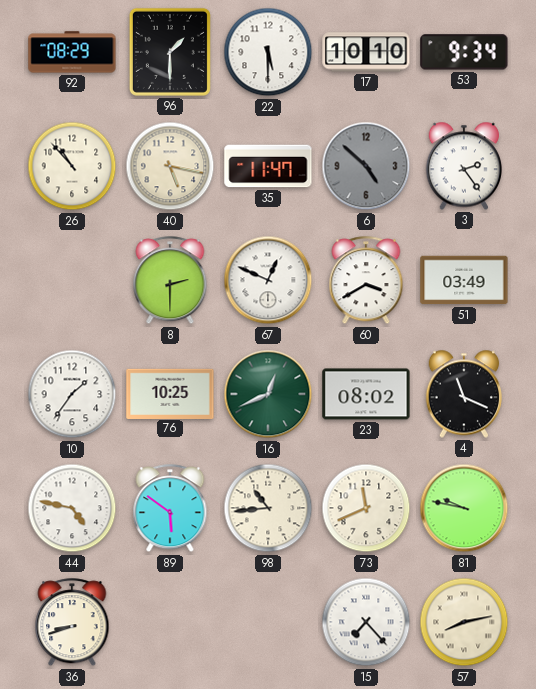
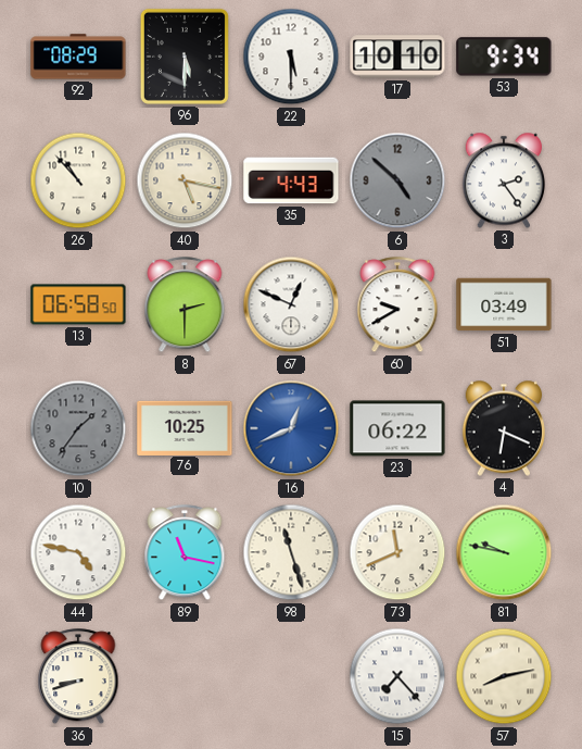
96: 1:30 -> 5:30 (185, 57)
35: 11:47 -> 4:43 (291, 180)
13: none -> 06:58 (78, 304)
60: 3:40 -> 9:40 (397, 305)
10 dial: white -> grey (78, 428)
16 dial: green -> blue (291, 428)
23: 08:02 -> 06:22 (397, 428)
4: 11:19 -> 6:19 (503, 428)
89: 5:51 -> 11:17 (185, 553)
98: 10:44 -> 11:27 (291, 552)
